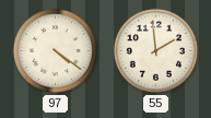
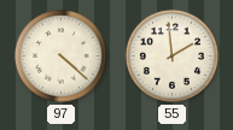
97: 4:21 -> 4:22 (60, 55)
